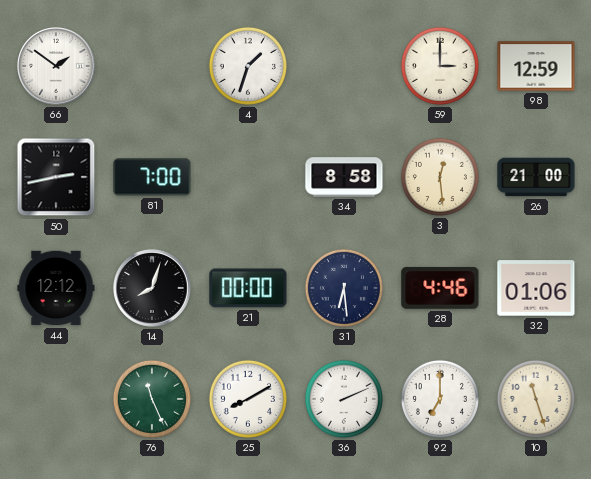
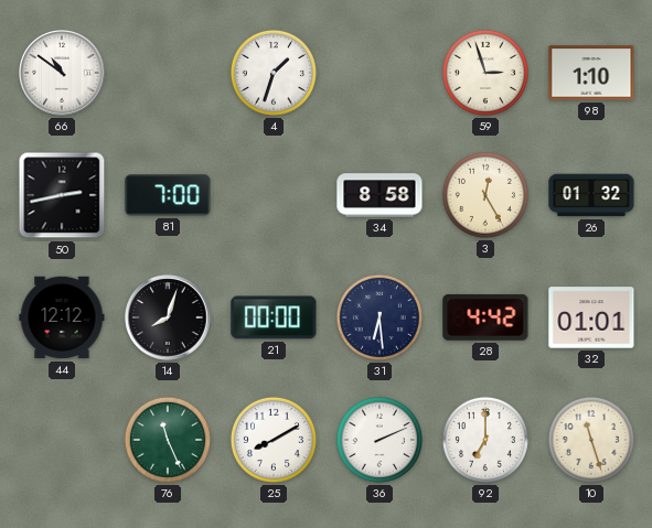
66: 1:51 -> 10:51 (62, 73)
59: 3:00 -> 2:57 (485, 73)
98: 12:59 -> 1:10 (591, 73)
3: 12:29 -> 12:25 (485, 195)
26: 21:00 -> 01:32 (591, 195)
28: 4:46 -> 4:42 (485, 317)
32: 01:06 -> 01:01 (591, 317)
